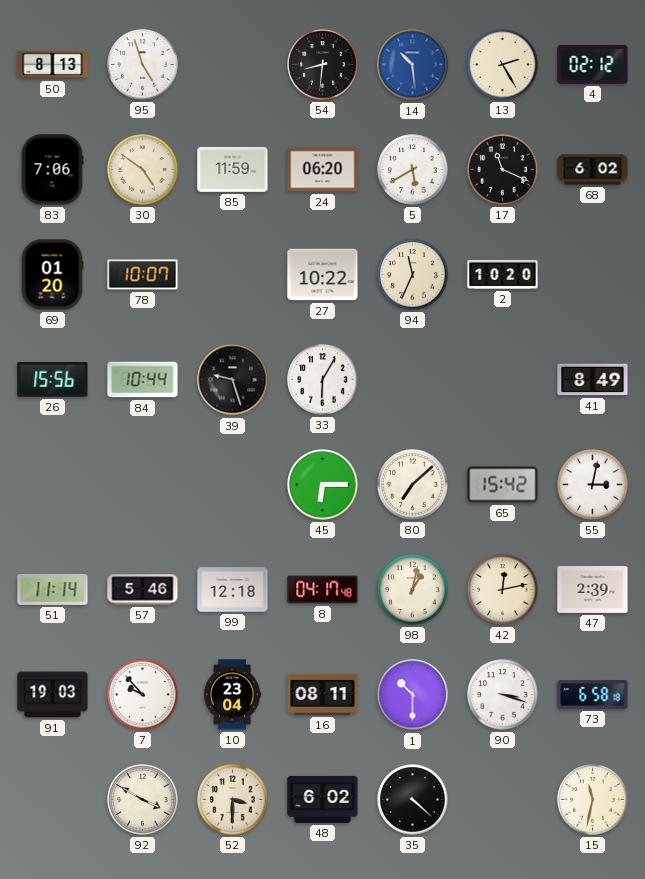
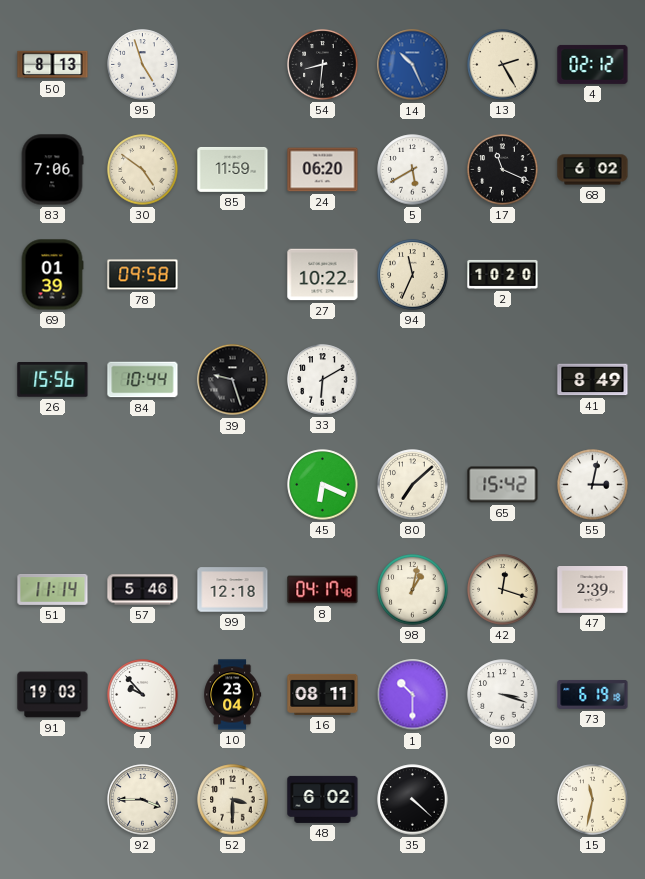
14: 10:29 -> 10:26 (413, 65)
69: 01:20 -> 01:39 (52, 275)
78: 10:07 -> 09:58 (143, 275)
33: 6:05 -> 6:10 (323, 380)
45: 6:15 -> 6:19 (323, 485)
42: 12:13 -> 12:18 (503, 590)
73: 6:58 -> 6:19 (593, 694)
92: 3:50 -> 3:45 (143, 800)
